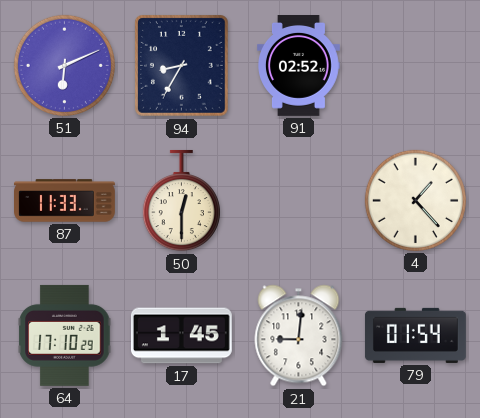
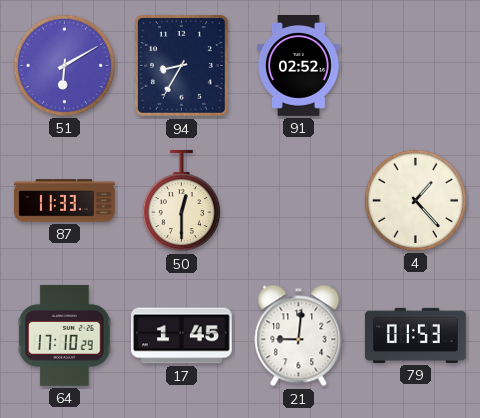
51: 6:11 -> 6:10 (64, 65)
79: 01:54 -> 01:53 (415, 335)
